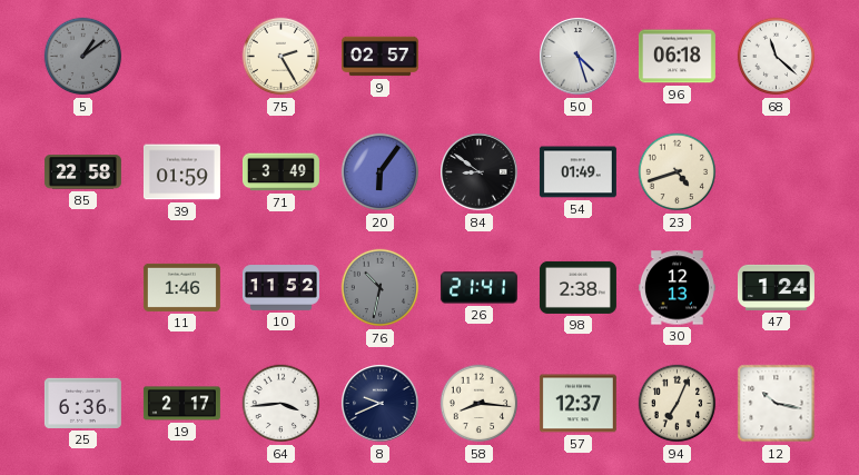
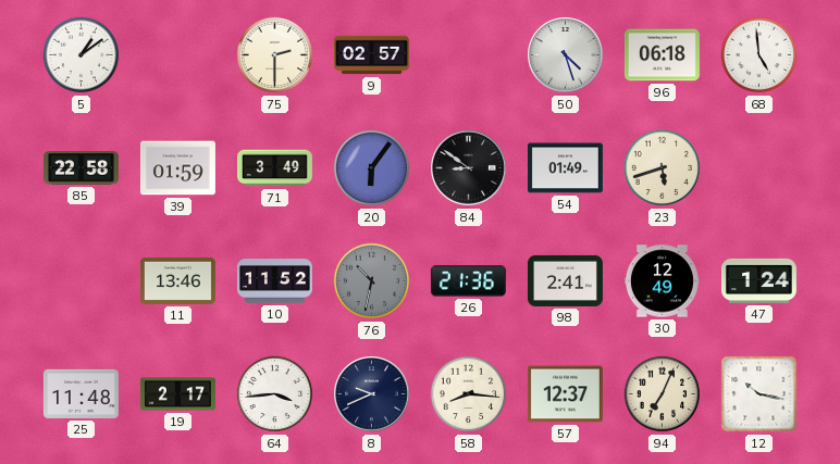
5 dial: grey -> white (82, 55)
75: 2:25 -> 2:30 (275, 55)
68: 11:22 -> 4:59 (759, 55)
23: 4:42 -> 5:42 (663, 168)
11: 1:46 -> 13:46 (177, 280)
26: 21:41 -> 21:36 (468, 281)
98: 2:38 -> 2:41 (565, 280)
30: 12:13 -> 12:49 (662, 281)
25: 6:36 -> 11:48 (81, 393)
